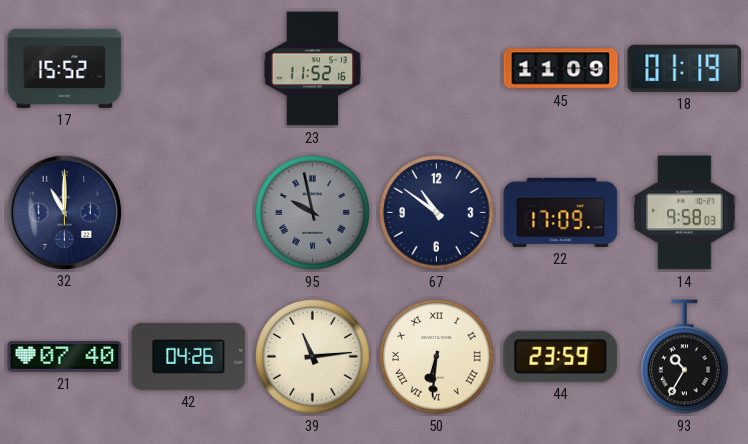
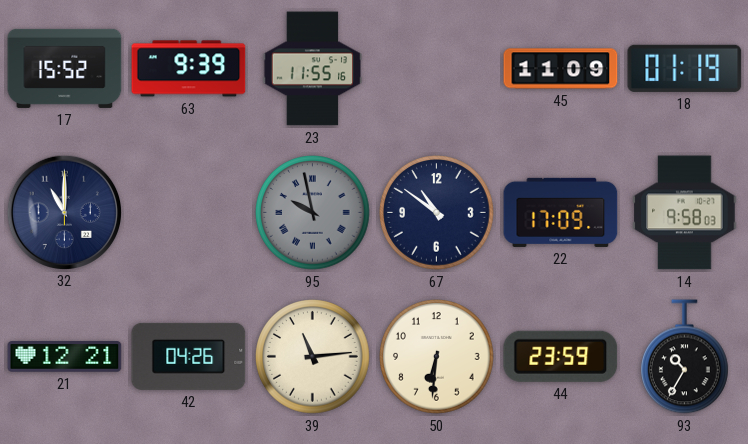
63: none -> 9:39 (189, 69)
23: 11:52 -> 11:55 (313, 69)
21: 07:40 -> 12:21 (65, 357)
50 numerals: Roman -> Arabic (437, 357)
